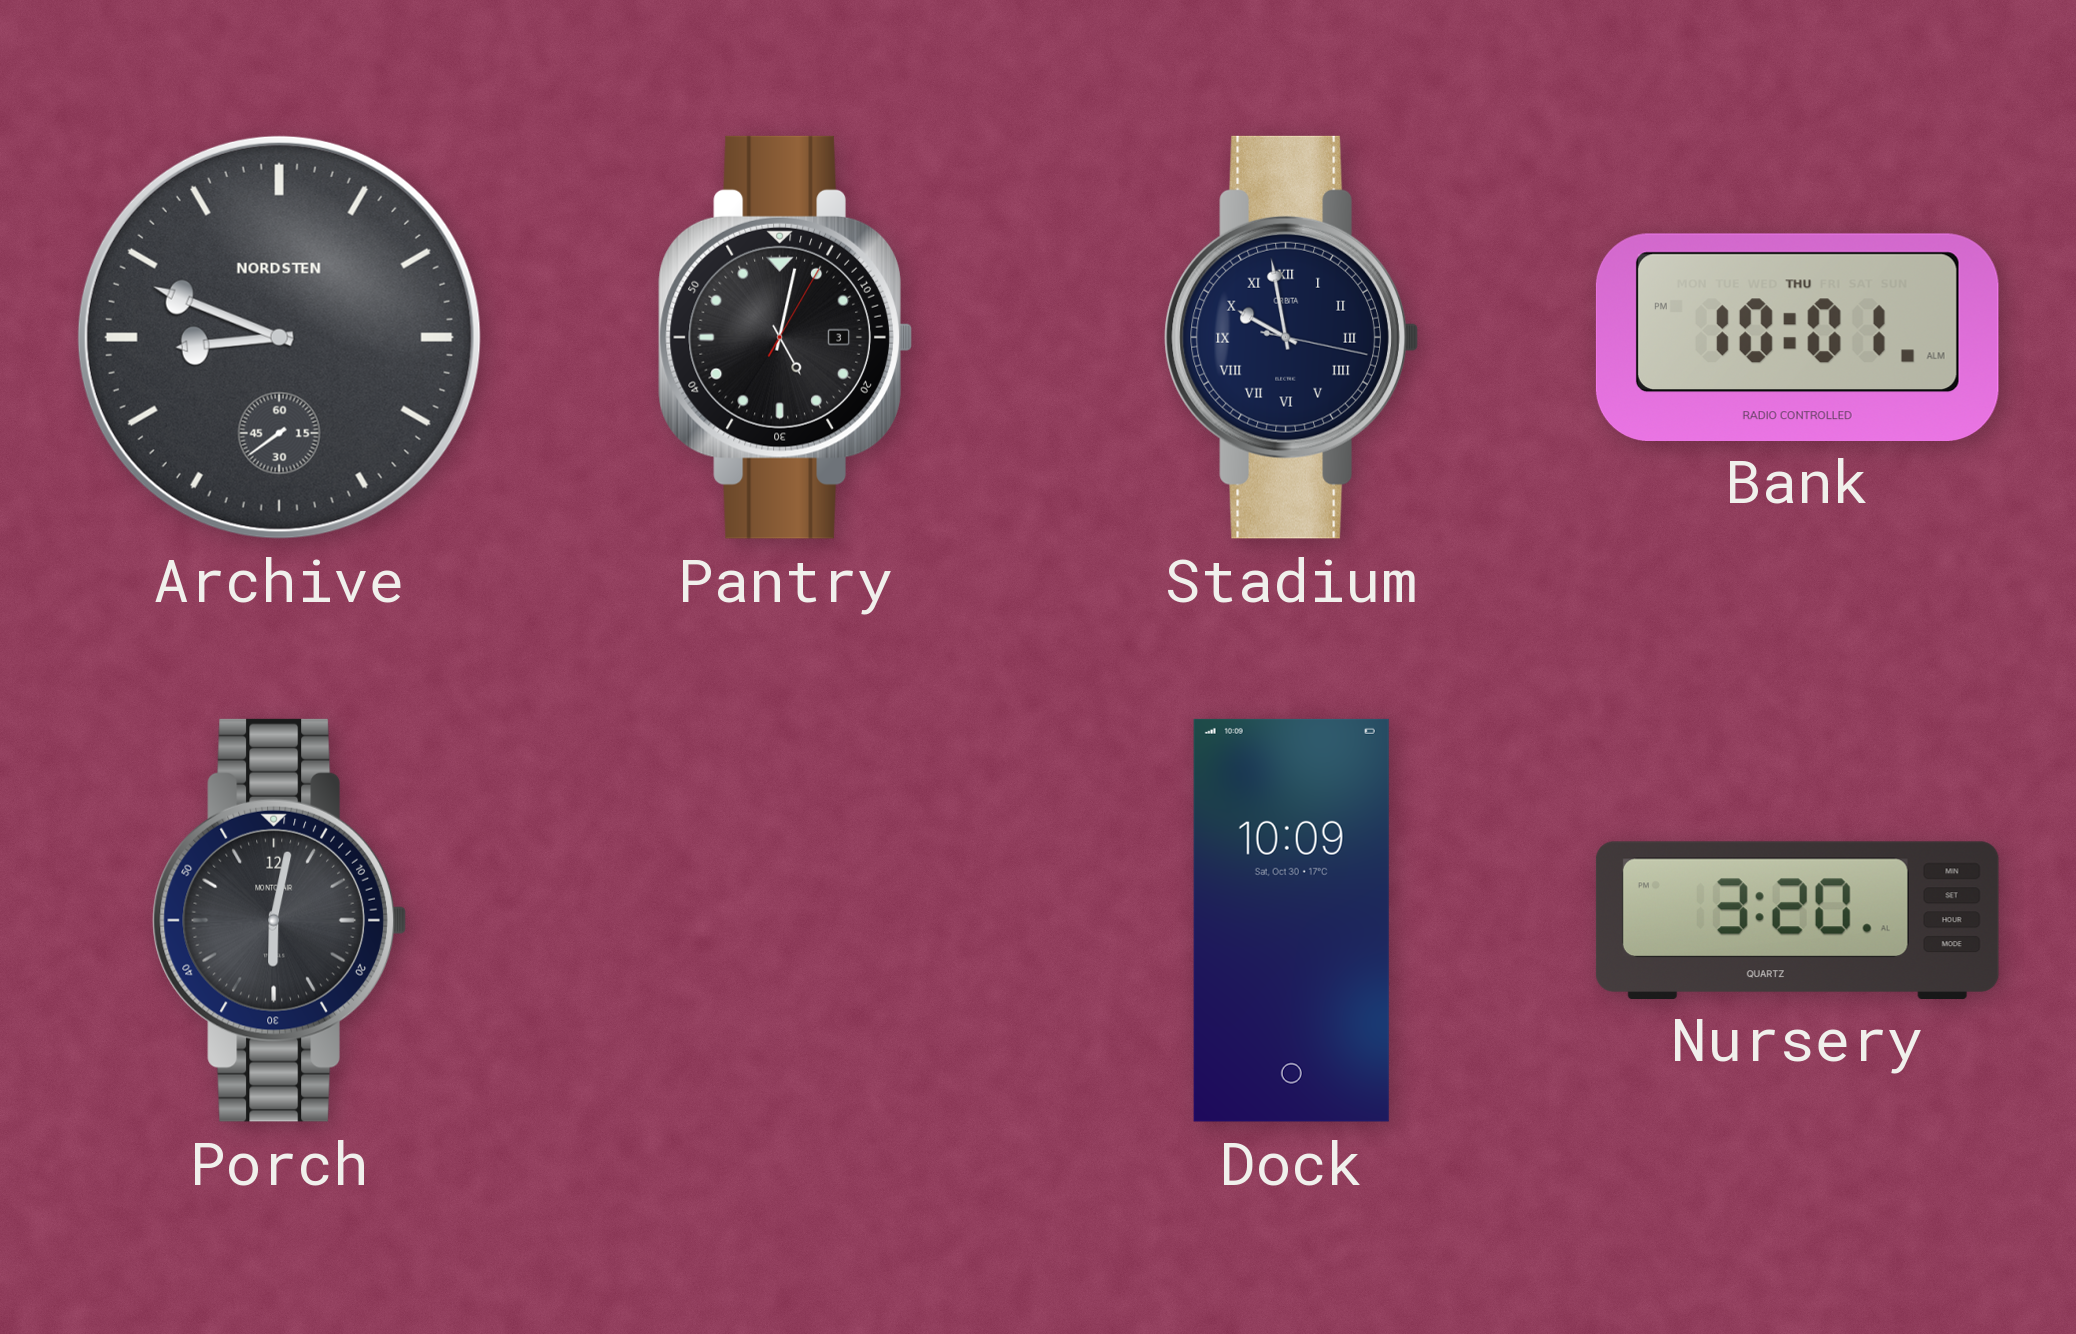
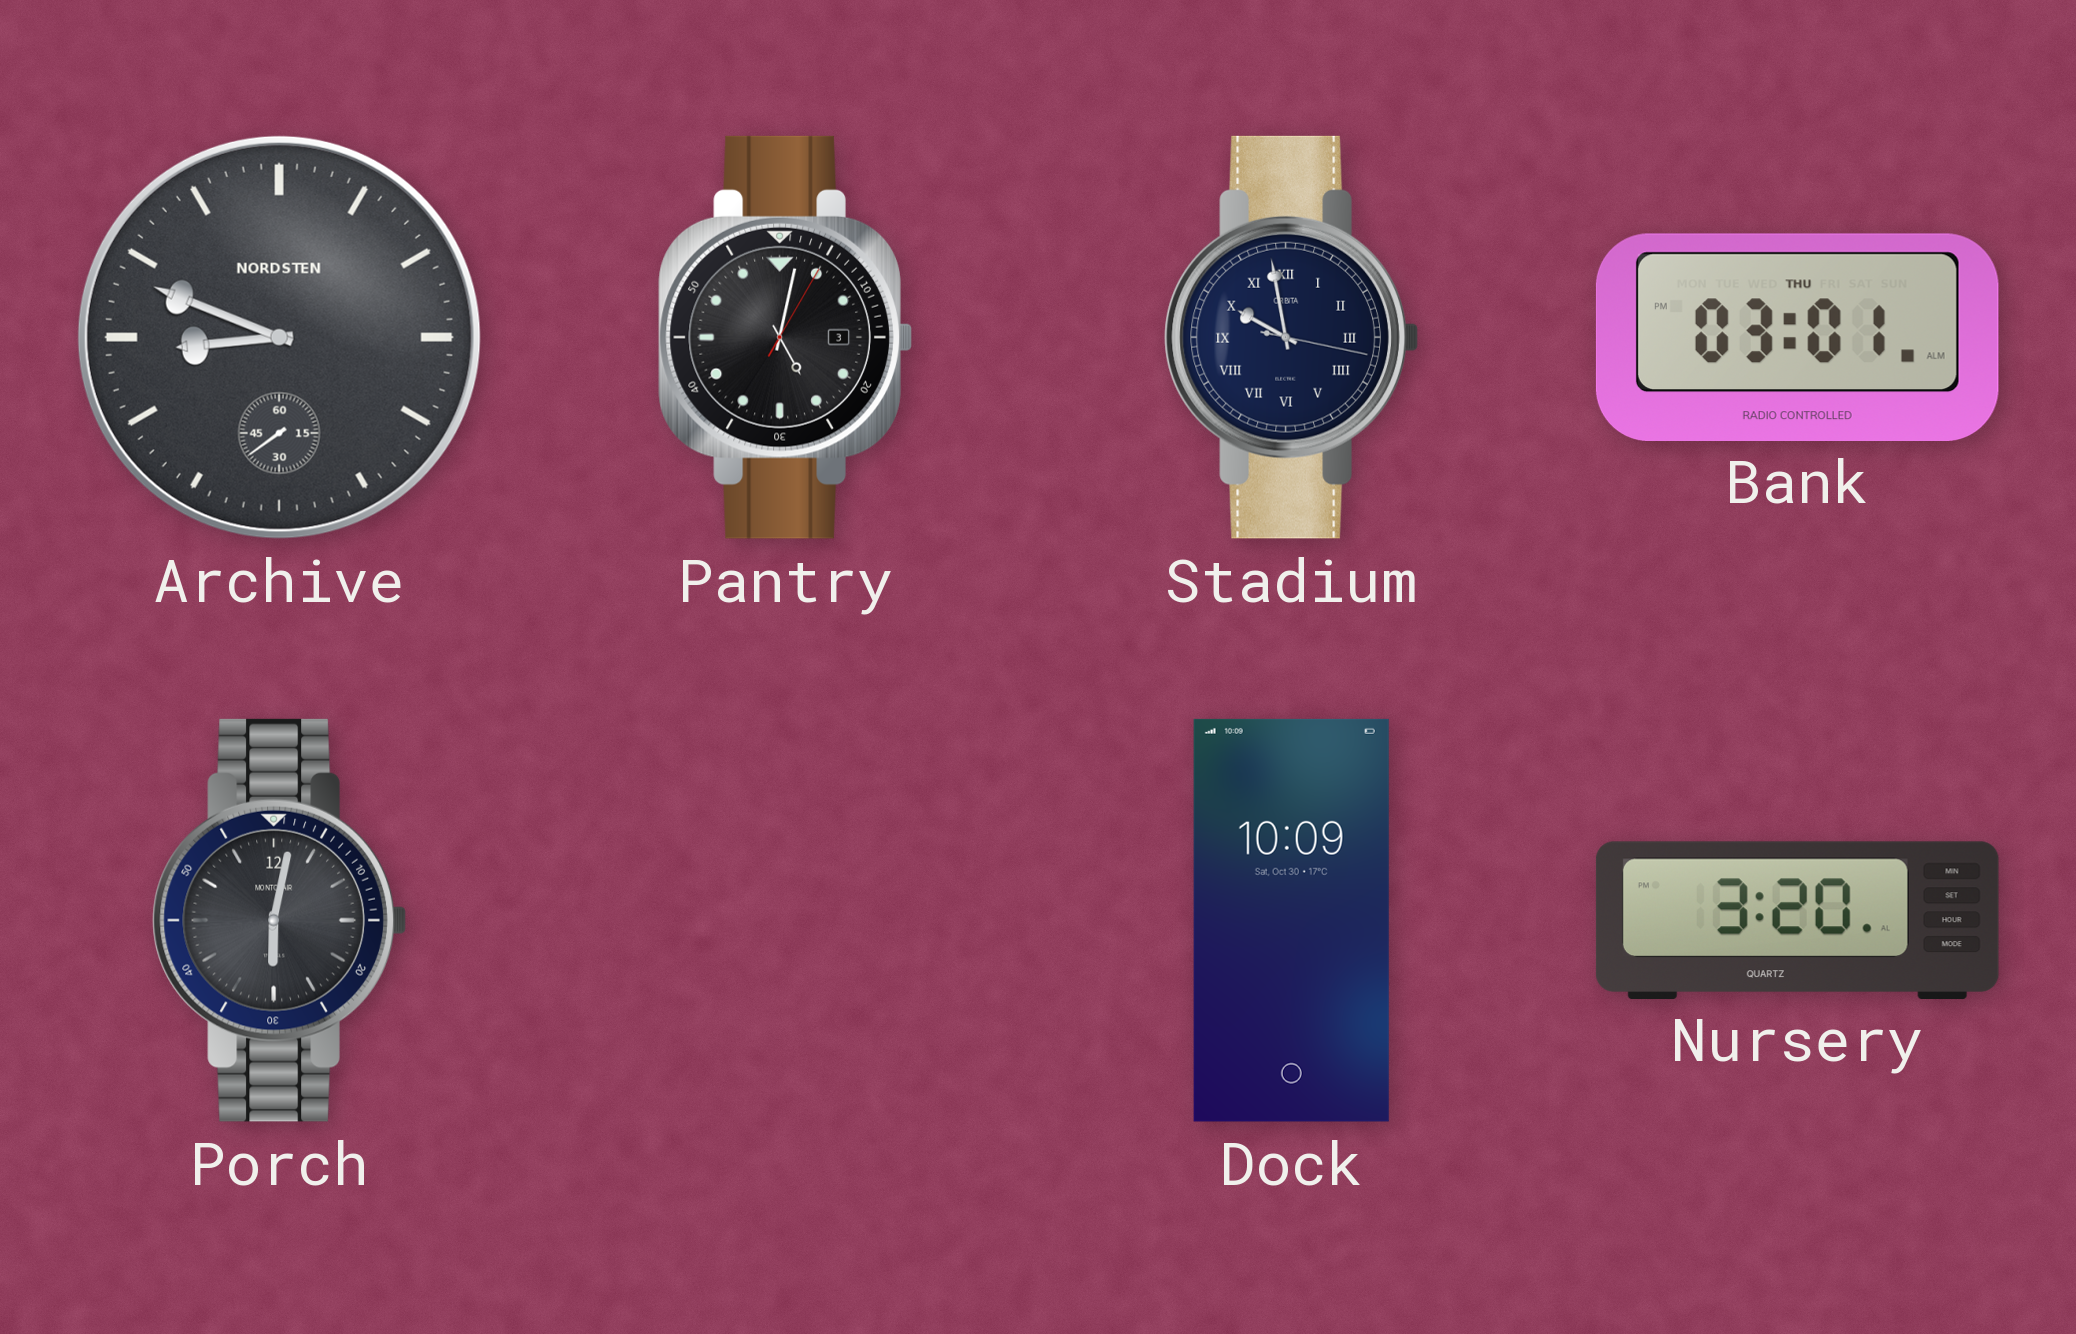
Bank: 10:01 -> 03:01 (1797, 337)
